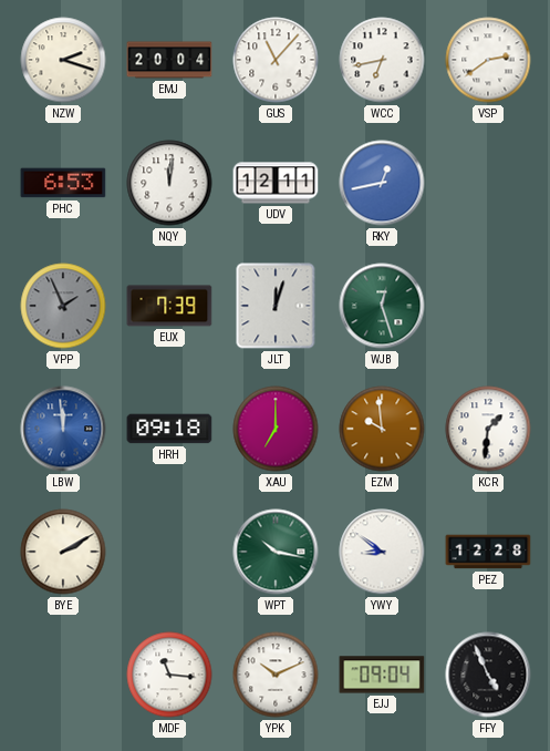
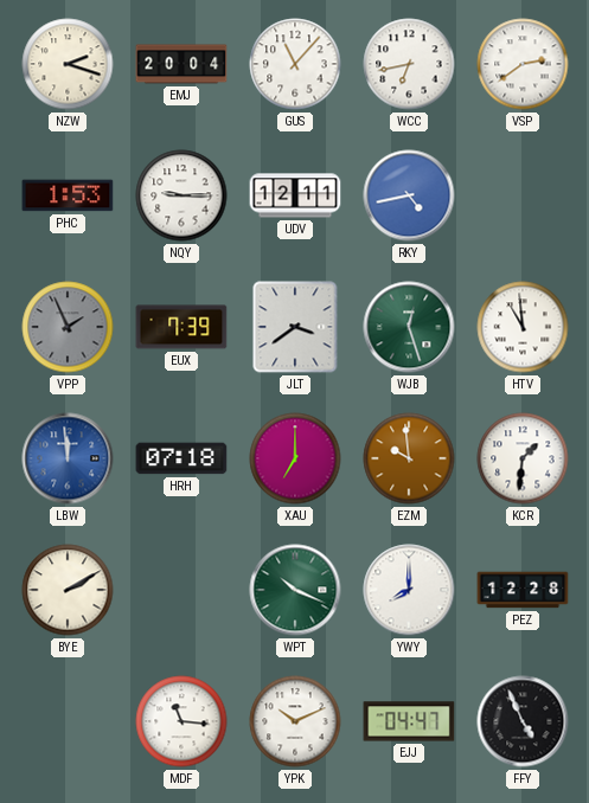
PHC: 6:53 -> 1:53 (68, 195)
NQY: 12:01 -> 9:15 (181, 195)
RKY: 12:43 -> 4:43 (409, 195)
JLT: 12:03 -> 3:39 (295, 327)
HTV: none -> 10:59 (523, 327)
HRH: 09:18 -> 07:18 (181, 458)
WPT: 10:17 -> 10:19 (295, 590)
YWY: 8:51 -> 8:00 (409, 590)
EJJ: 09:04 -> 04:47 (409, 721)
